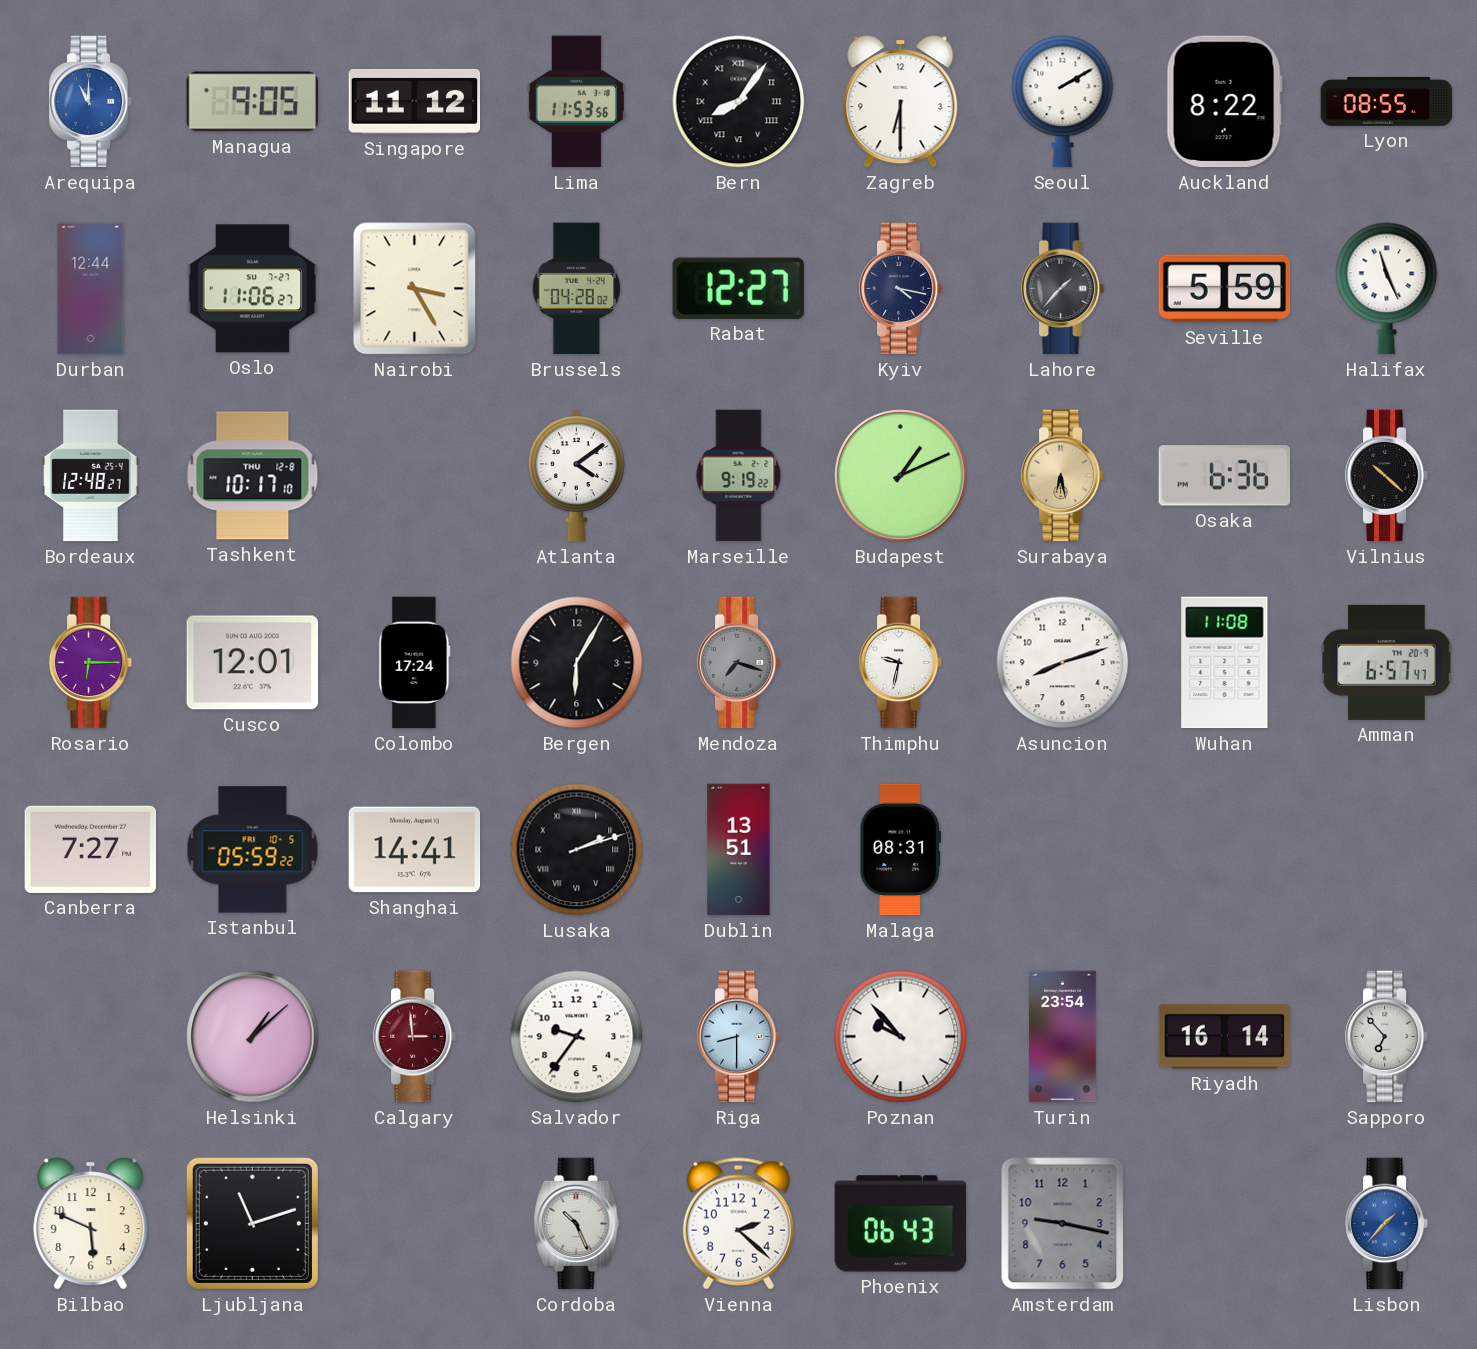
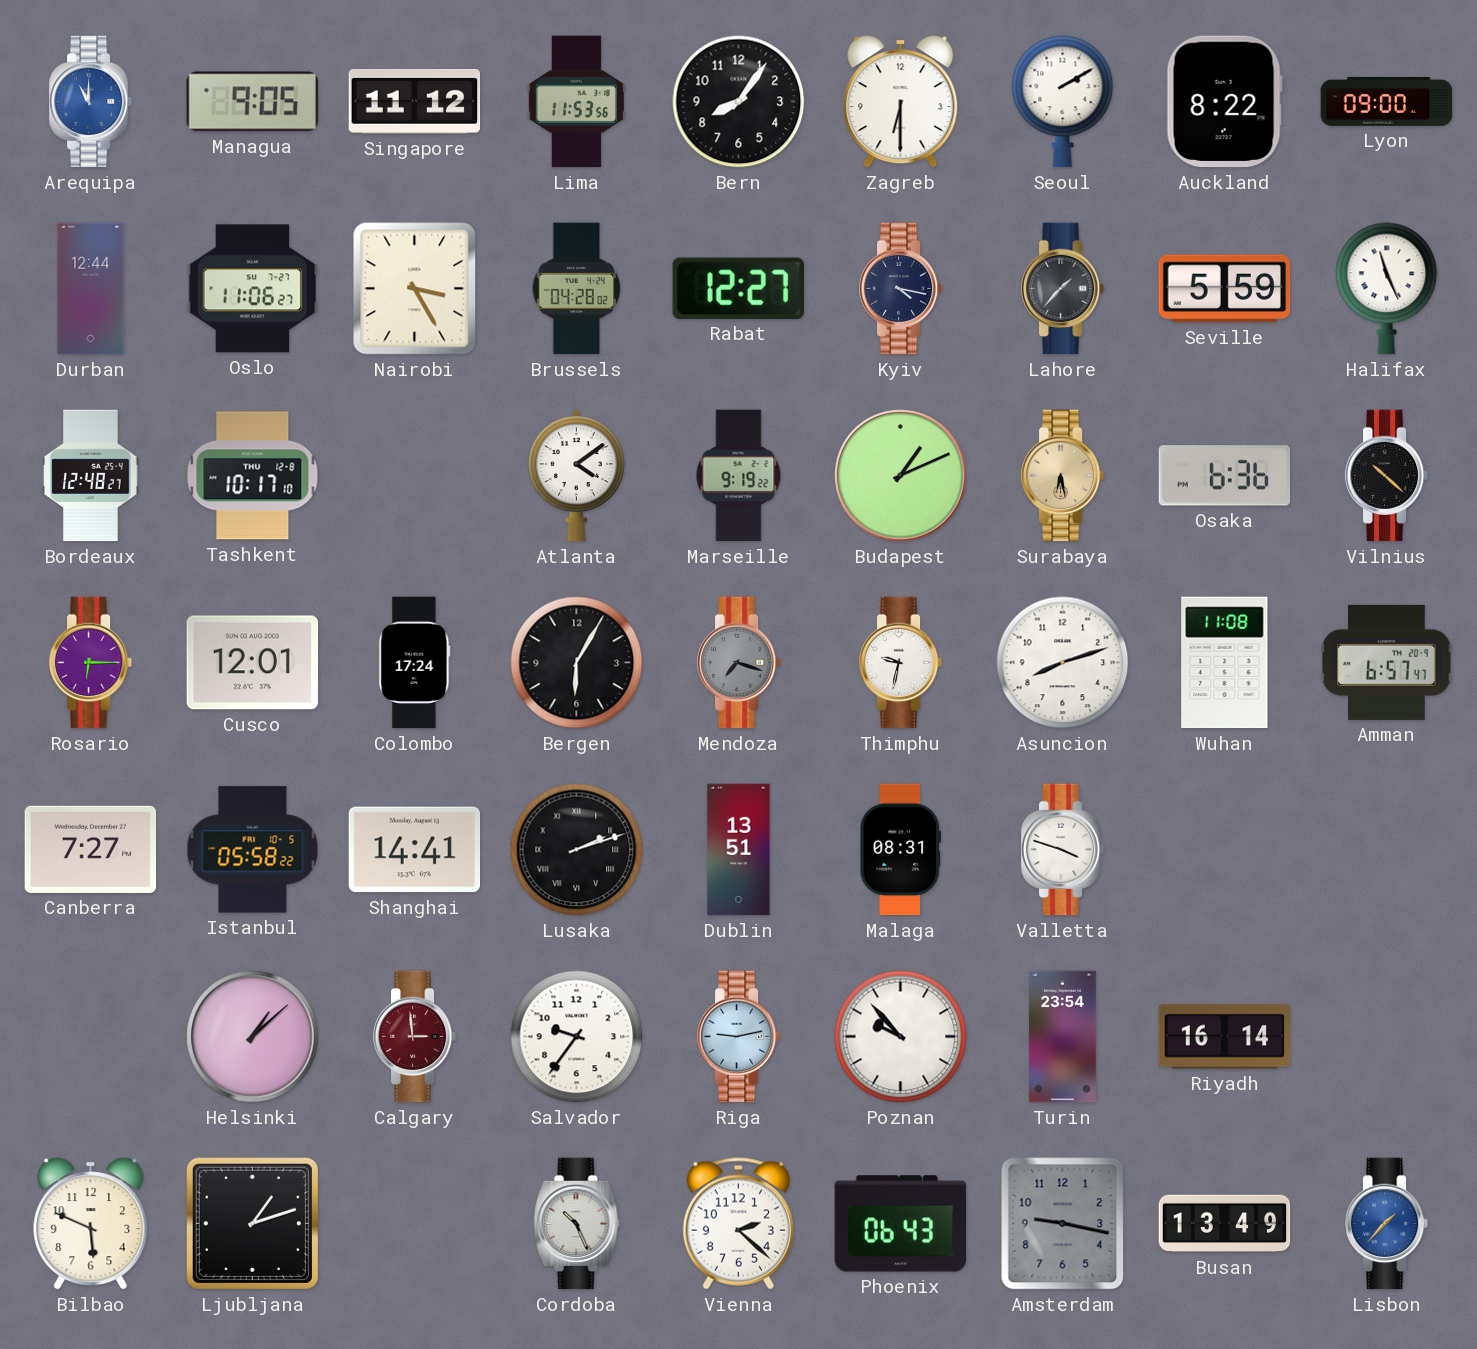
Bern numerals: Roman -> Arabic (739, 102)
Lyon: 08:55 -> 09:00 (1387, 101)
Istanbul: 05:59 -> 05:58 (253, 850)
Valletta: none -> 3:48 (1063, 850)
Riga: 8:30 -> 9:13 (739, 1037)
Sapporo: 6:53 -> none (1387, 1037)
Ljubljana: 11:12 -> 1:12 (252, 1223)
Busan: none -> 13:49 (1225, 1224)
